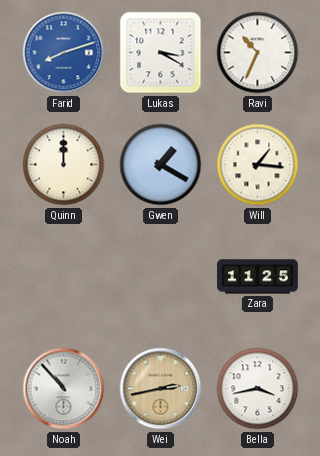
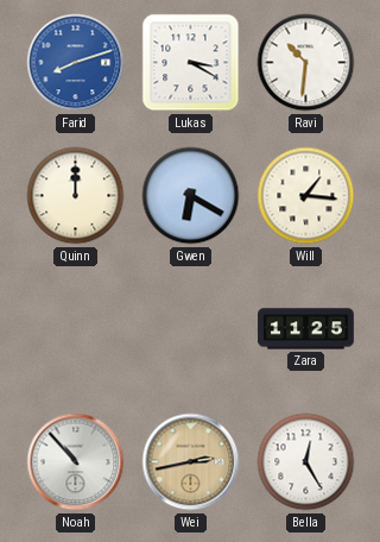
Ravi: 10:34 -> 10:31 (306, 63)
Gwen: 1:20 -> 6:20 (191, 196)
Bella: 3:43 -> 12:25 (306, 462)
